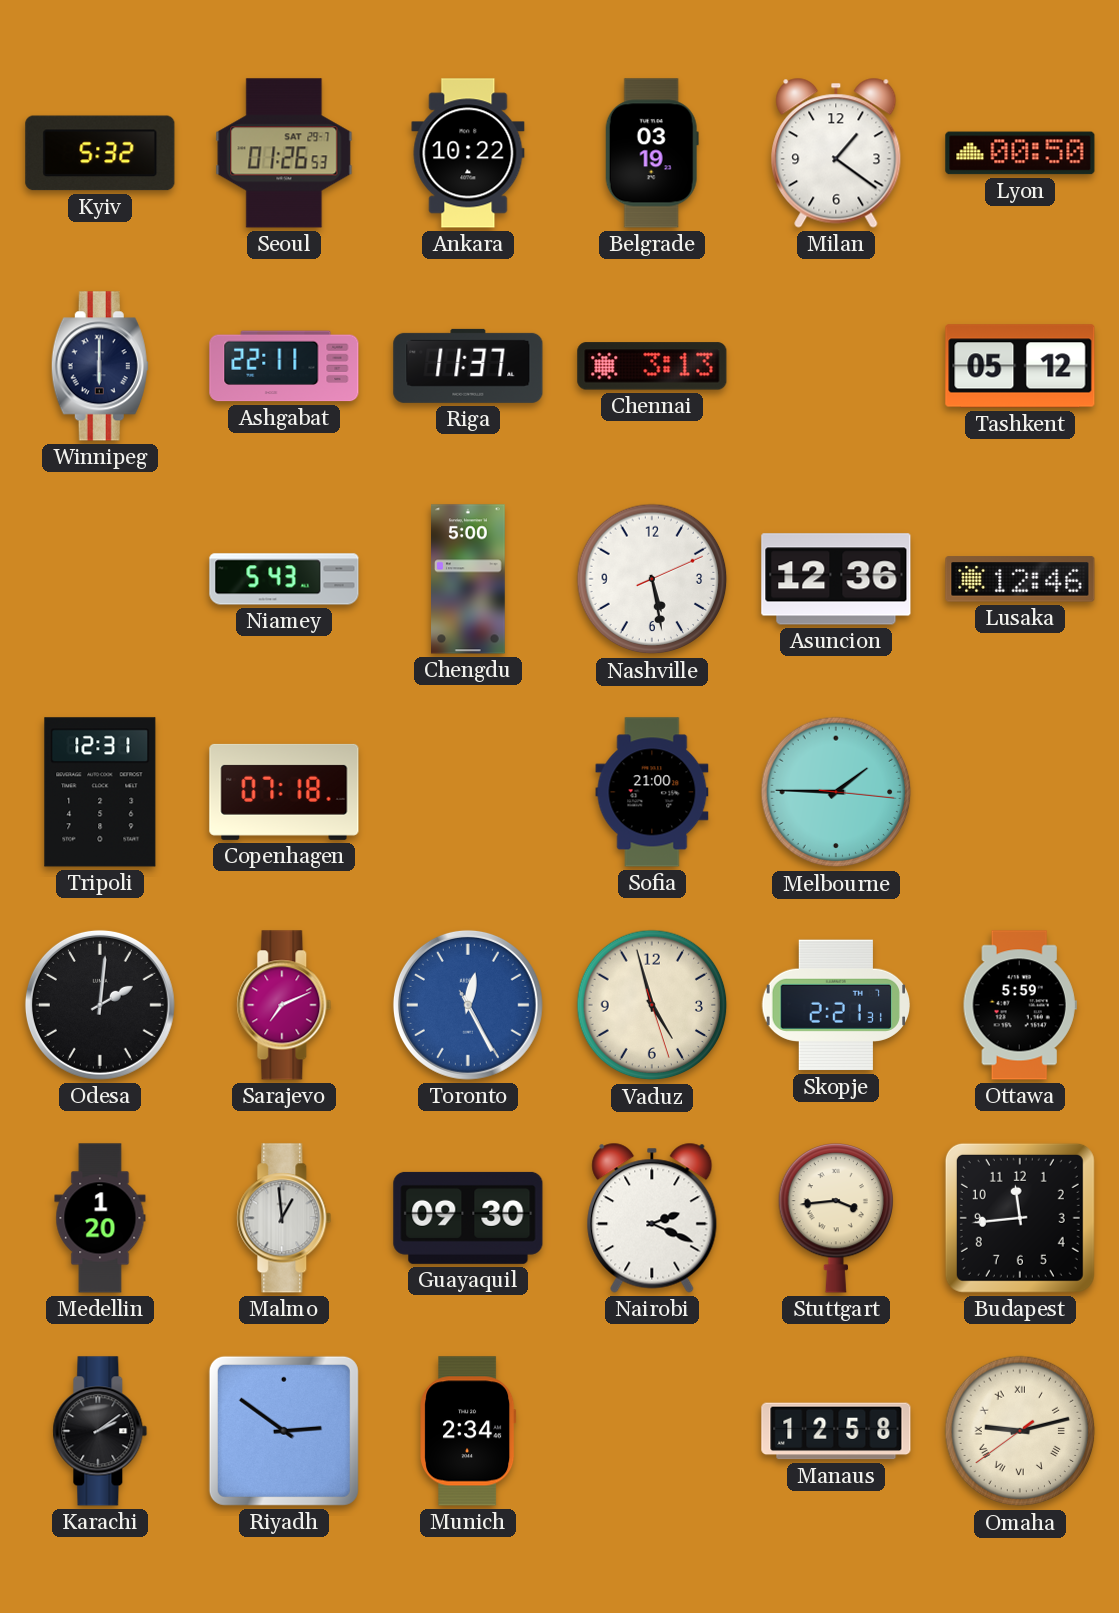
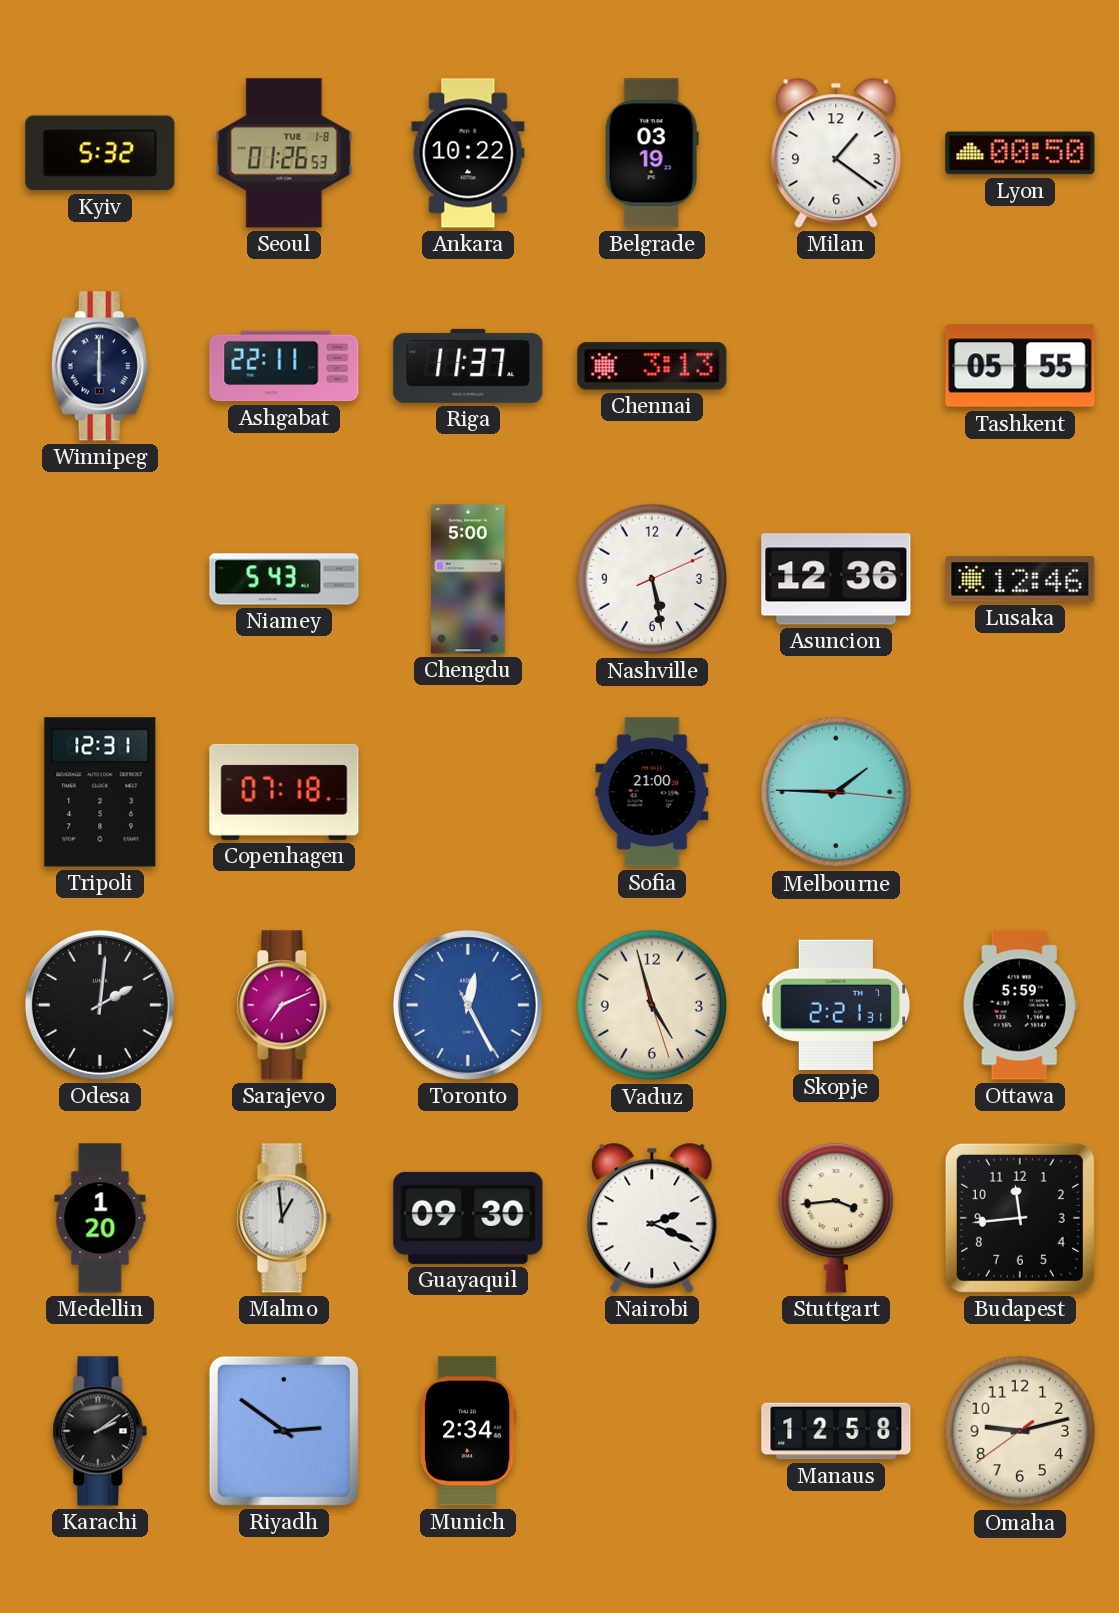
Seoul date: SAT 29-7 -> TUE 1-8 (284, 153)
Tashkent: 05:12 -> 05:55 (1020, 366)
Omaha numerals: Roman -> Arabic (1020, 1431)
